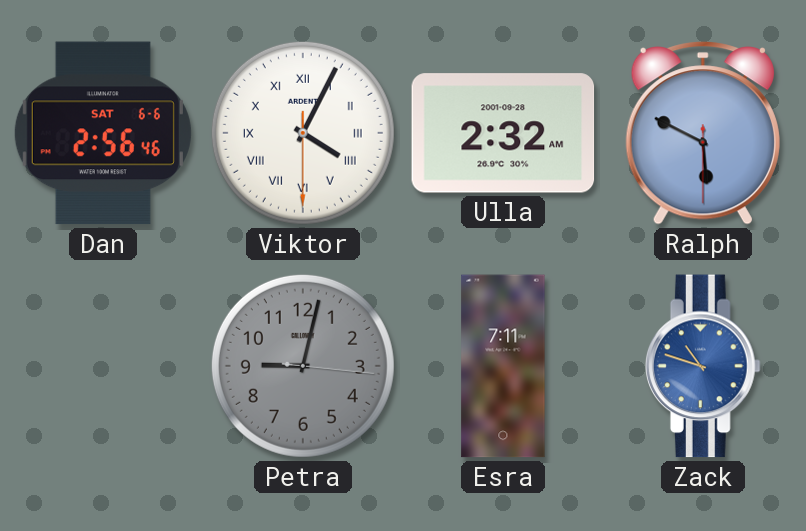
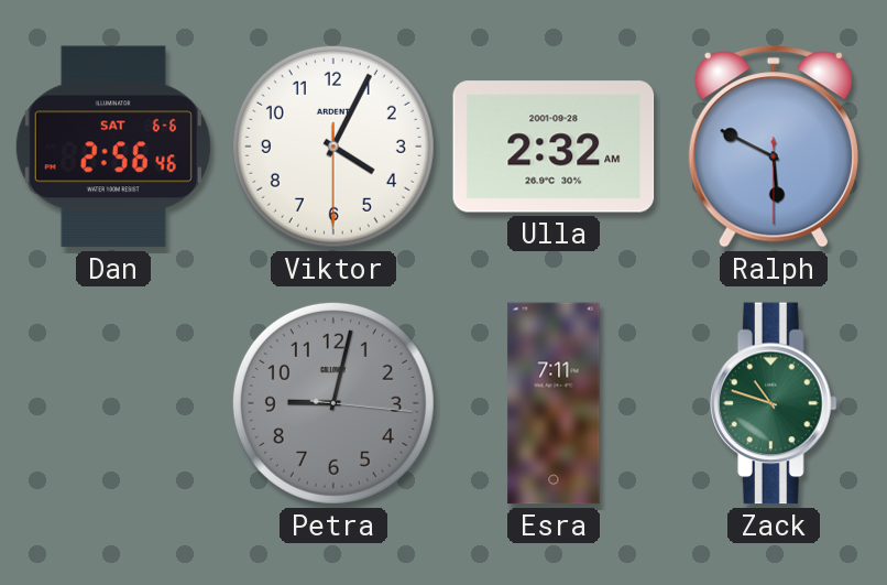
Viktor numerals: Roman -> Arabic (333, 147)
Zack dial: blue -> green (774, 403)
